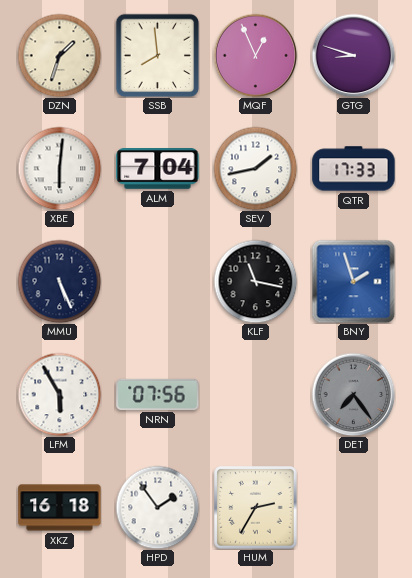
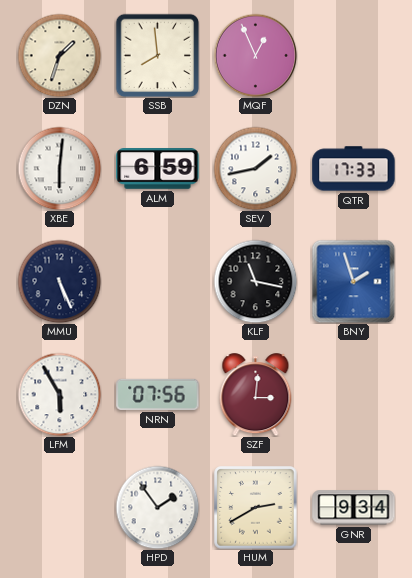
GTG: 8:48 -> none (353, 55)
ALM: 7:04 -> 6:59 (158, 169)
SZF: none -> 3:01 (256, 395)
DET: 7:24 -> none (353, 394)
XKZ: 16:18 -> none (60, 508)
HUM: 2:35 -> 2:40 (256, 508)
GNR: none -> 9:34 (354, 508)
